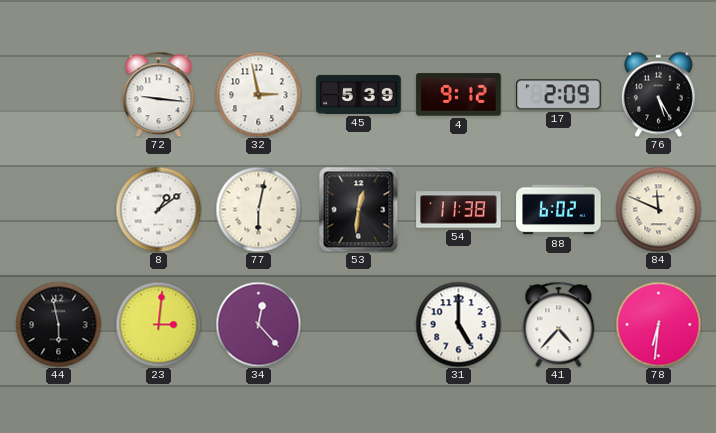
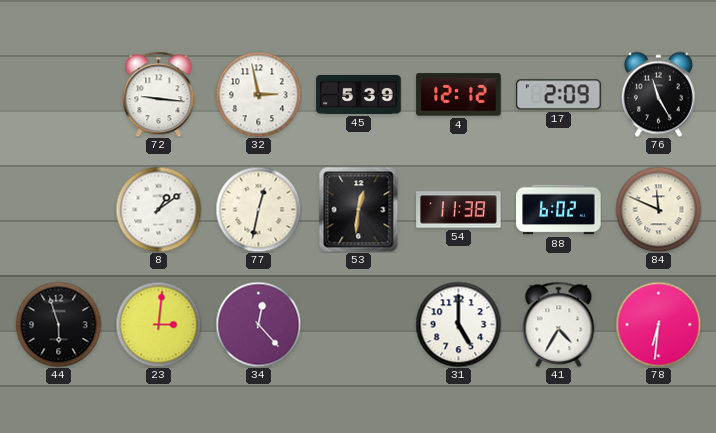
4: 9:12 -> 12:12 (459, 95)
76: 5:25 -> 11:25 (658, 94)
77: 6:02 -> 12:32 (258, 209)
44: 5:58 -> 5:57 (58, 324)
41: 4:37 -> 4:35 (559, 324)
